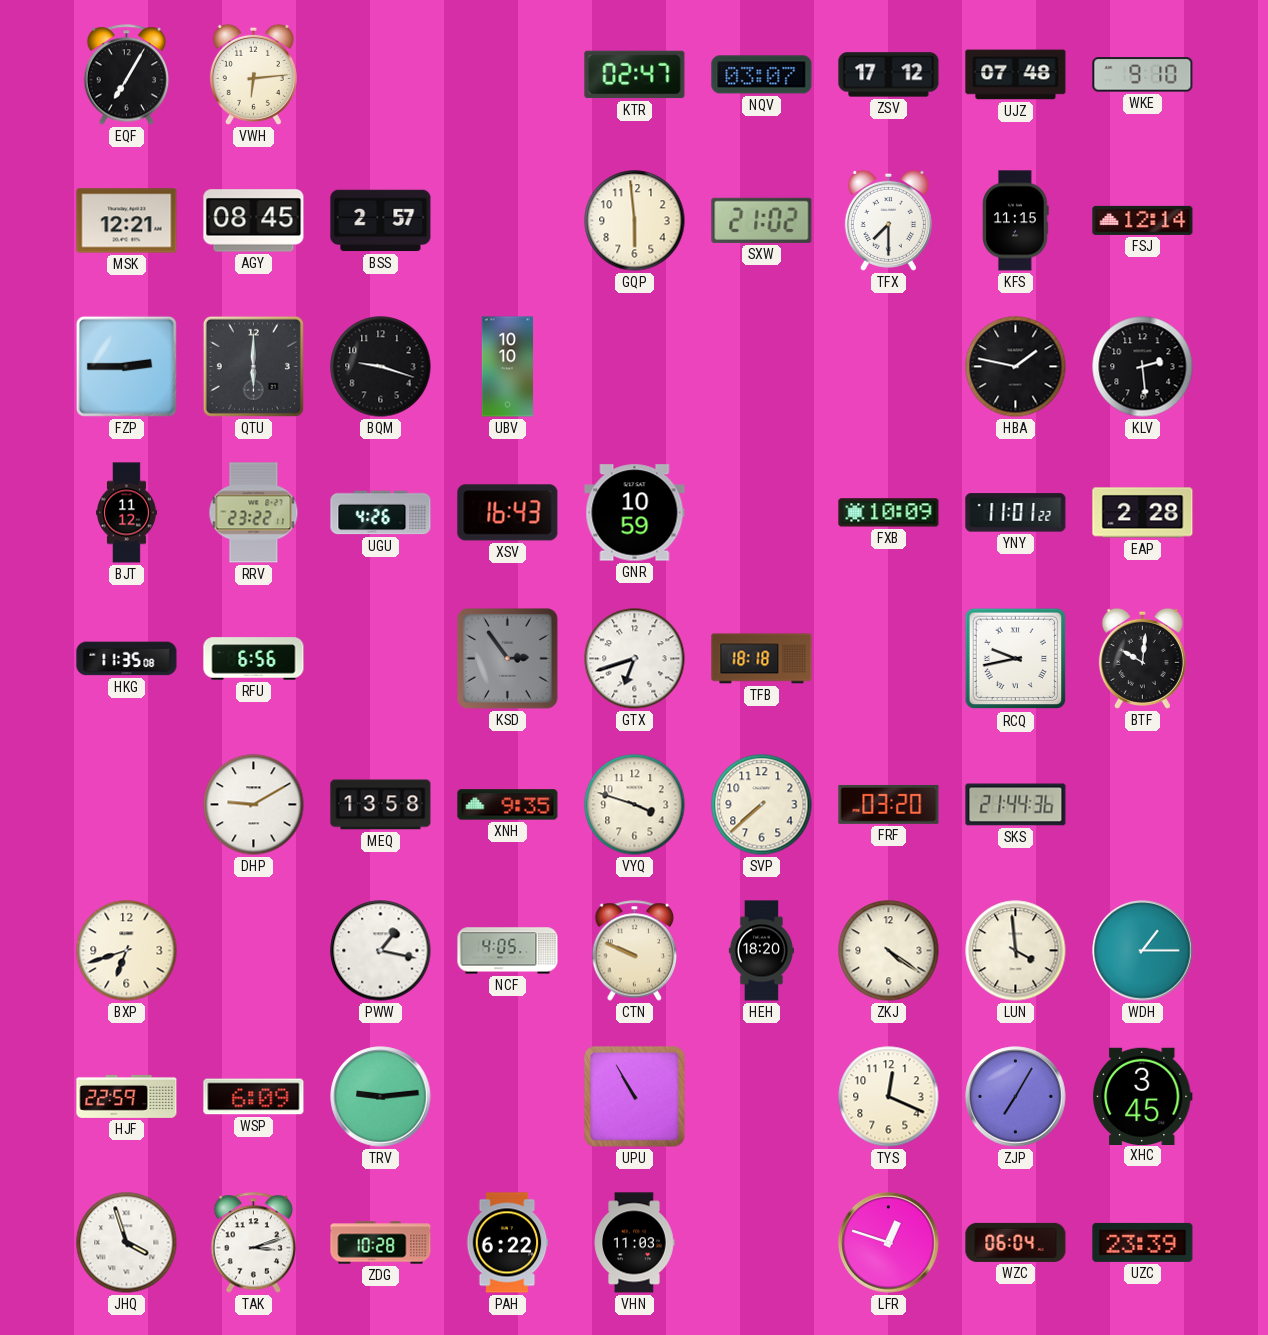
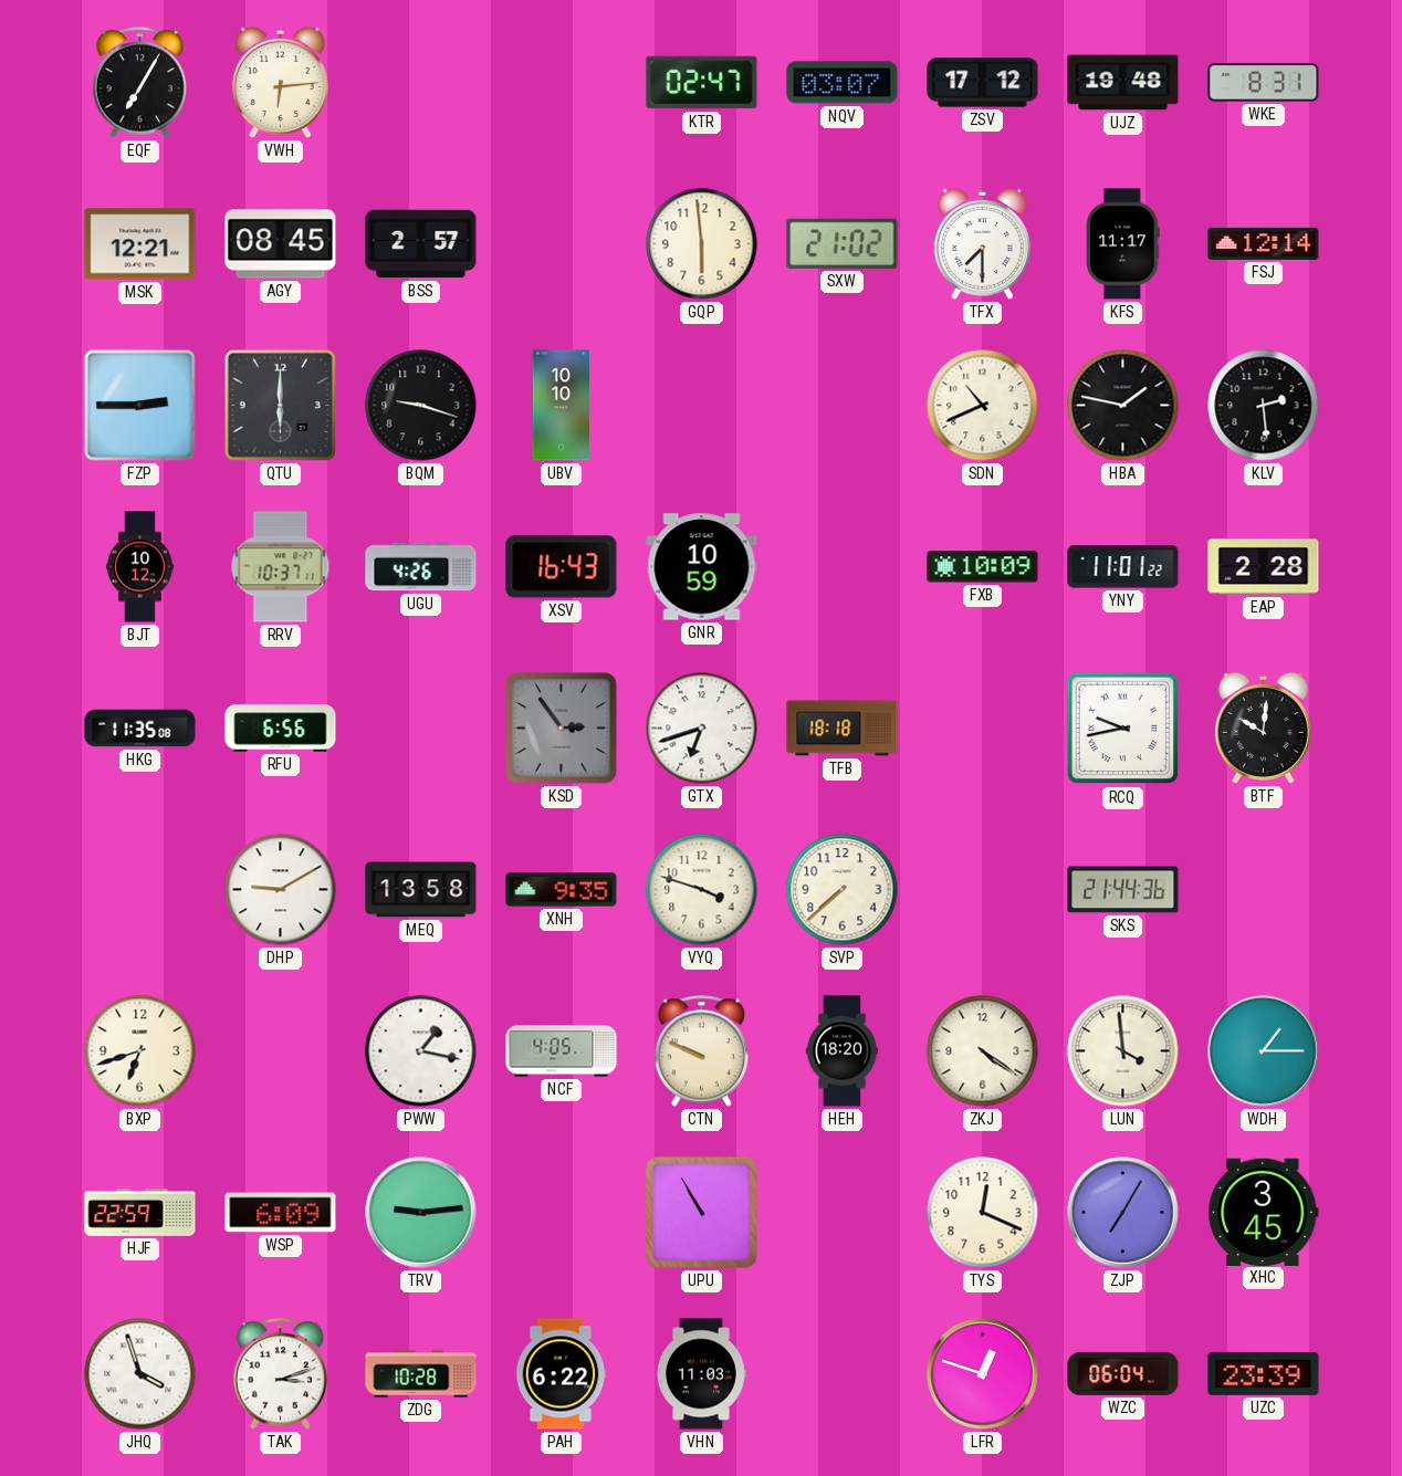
UJZ: 07:48 -> 19:48 (1123, 83)
WKE: 9:10 -> 8:31 (1264, 83)
KFS: 11:15 -> 11:17 (1123, 244)
SDN: none -> 10:41 (983, 406)
BJT: 11:12 -> 10:12 (140, 567)
RRV: 23:22 -> 10:37 (281, 567)
FRF: 03:20 -> none (889, 804)
